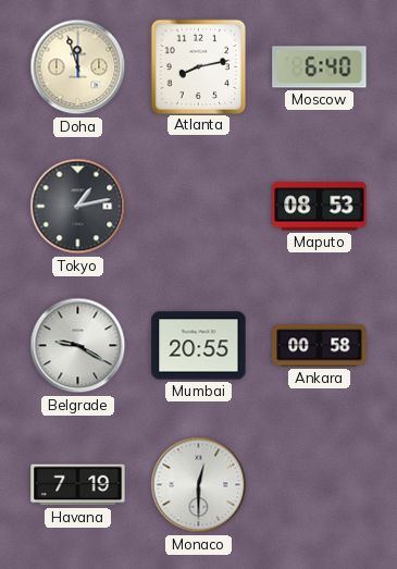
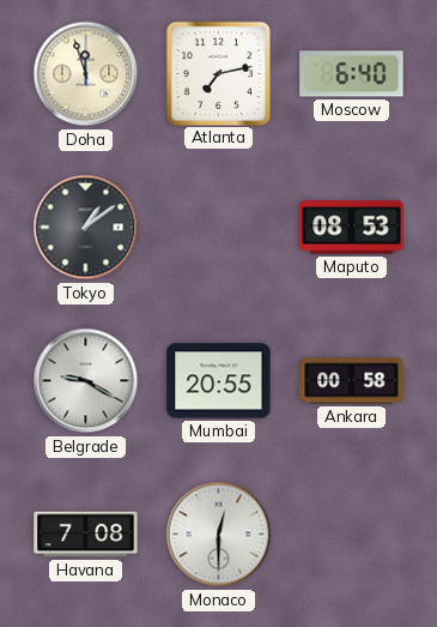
Atlanta: 8:13 -> 7:13 (218, 73)
Tokyo: 1:13 -> 1:09 (86, 228)
Havana: 7:19 -> 7:08 (86, 535)
